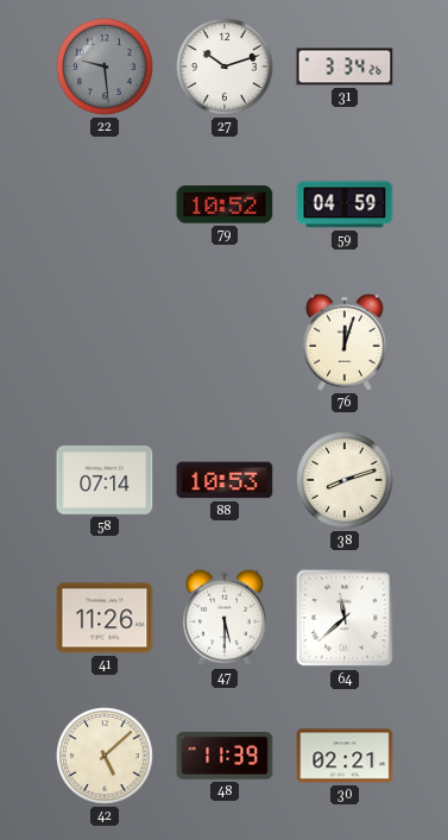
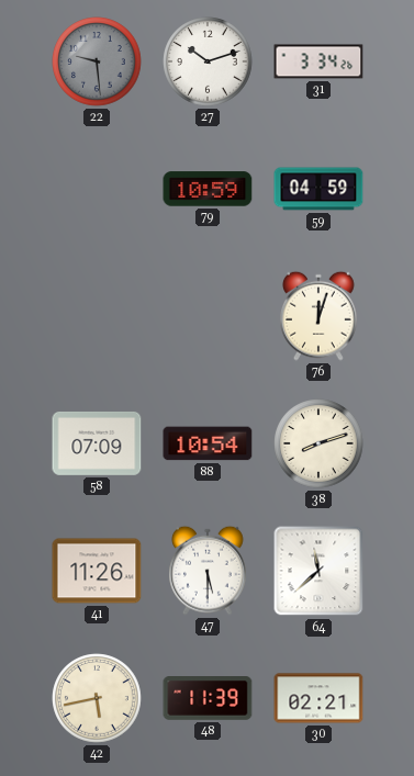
79: 10:52 -> 10:59 (208, 189)
58: 07:14 -> 07:09 (97, 443)
88: 10:53 -> 10:54 (208, 443)
42: 5:08 -> 5:43 (97, 698)
